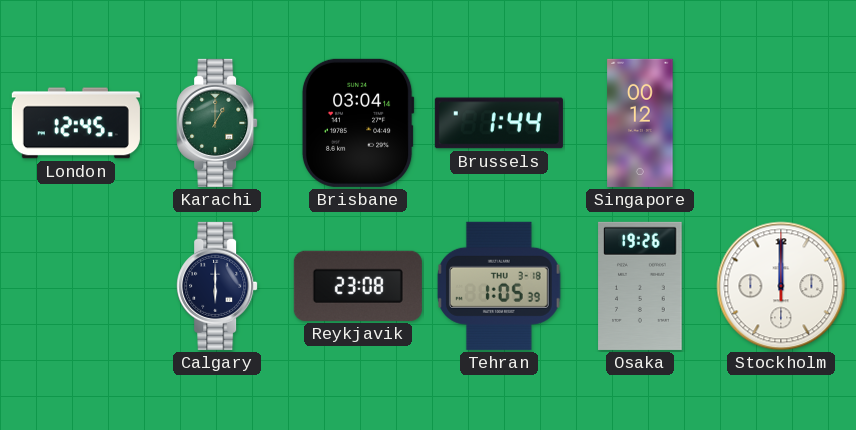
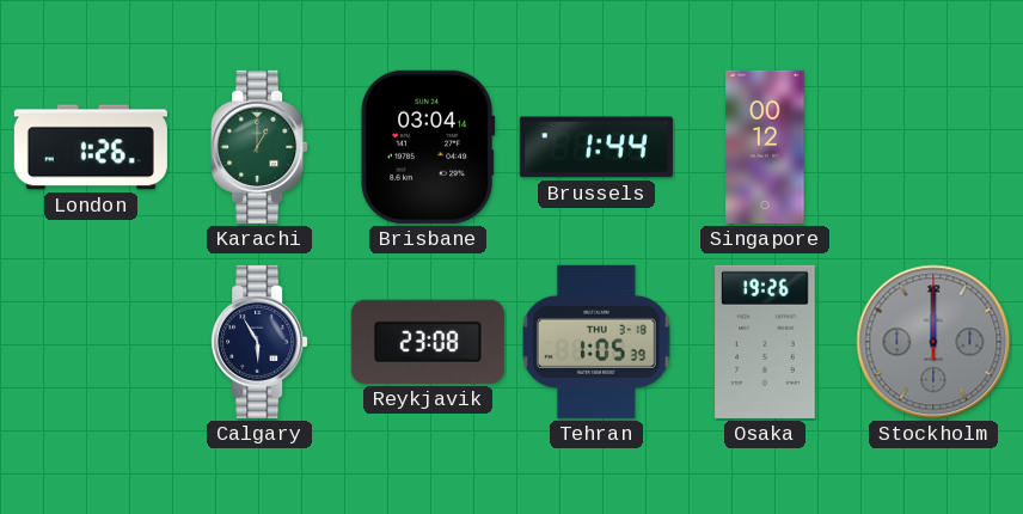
London: 12:45 -> 1:26 (91, 147)
Calgary: 6:00 -> 5:55 (259, 342)
Stockholm dial: white -> grey (933, 342)
